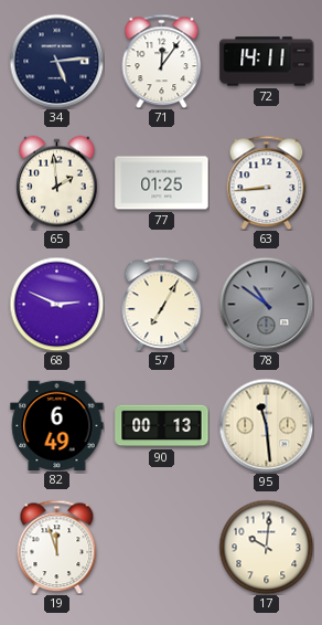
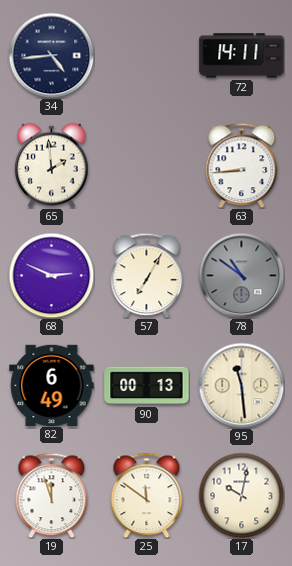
34: 5:14 -> 4:44 (51, 55)
71: 12:06 -> none (162, 61)
77: 01:25 -> none (162, 183)
25: none -> 11:51 (147, 495)
17: 10:01 -> 10:02 (241, 495)
